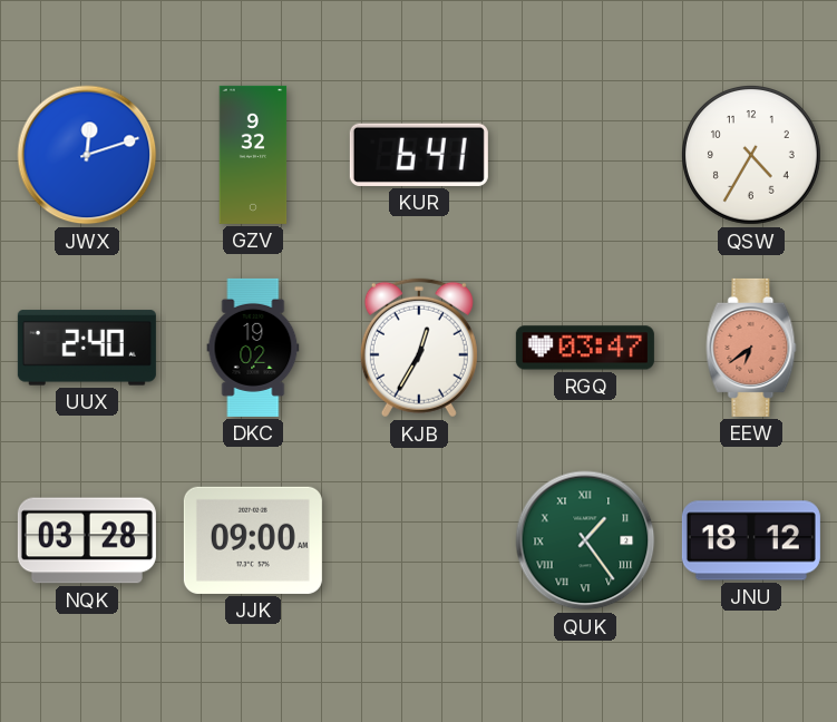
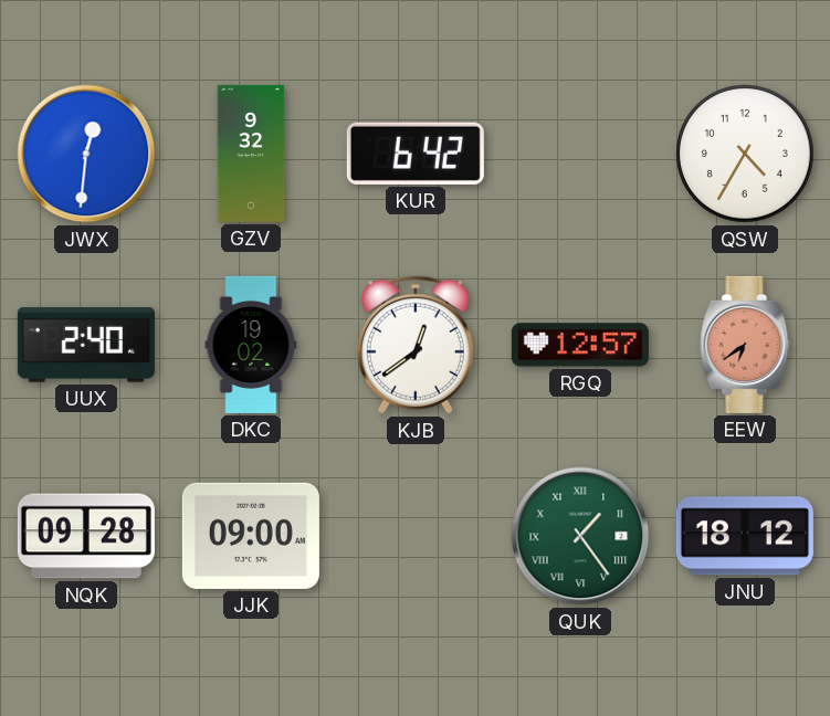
JWX: 12:12 -> 12:31 (86, 154)
KUR: 6:41 -> 6:42 (416, 154)
KJB: 12:35 -> 12:39 (416, 345)
RGQ: 03:47 -> 12:57 (580, 345)
NQK: 03:28 -> 09:28 (86, 536)
